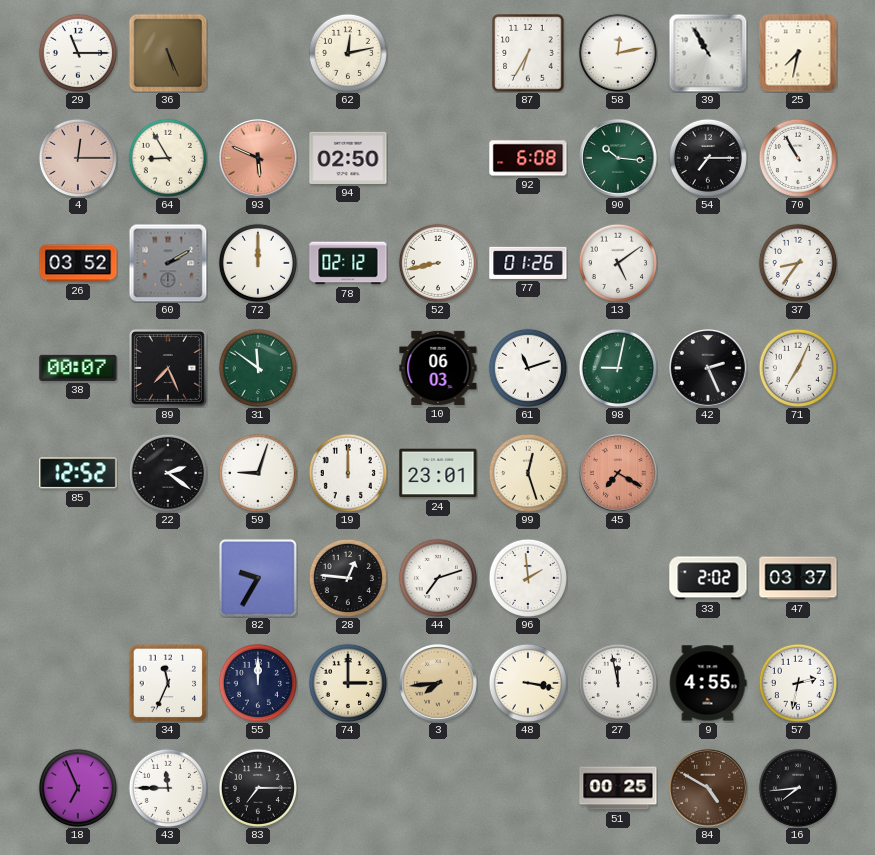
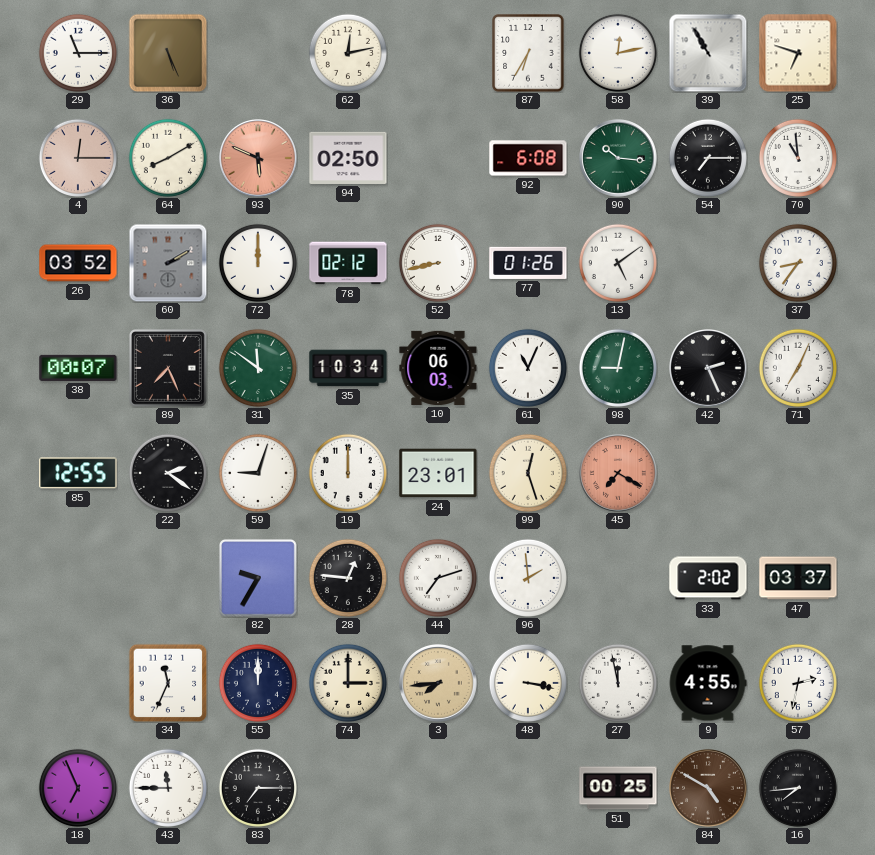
25: 7:32 -> 6:48 (798, 53)
64: 8:55 -> 8:10 (168, 158)
70: 10:55 -> 10:59 (798, 158)
35: none -> 10:34 (348, 368)
61: 11:12 -> 11:04 (528, 368)
85: 12:52 -> 12:55 (78, 473)
